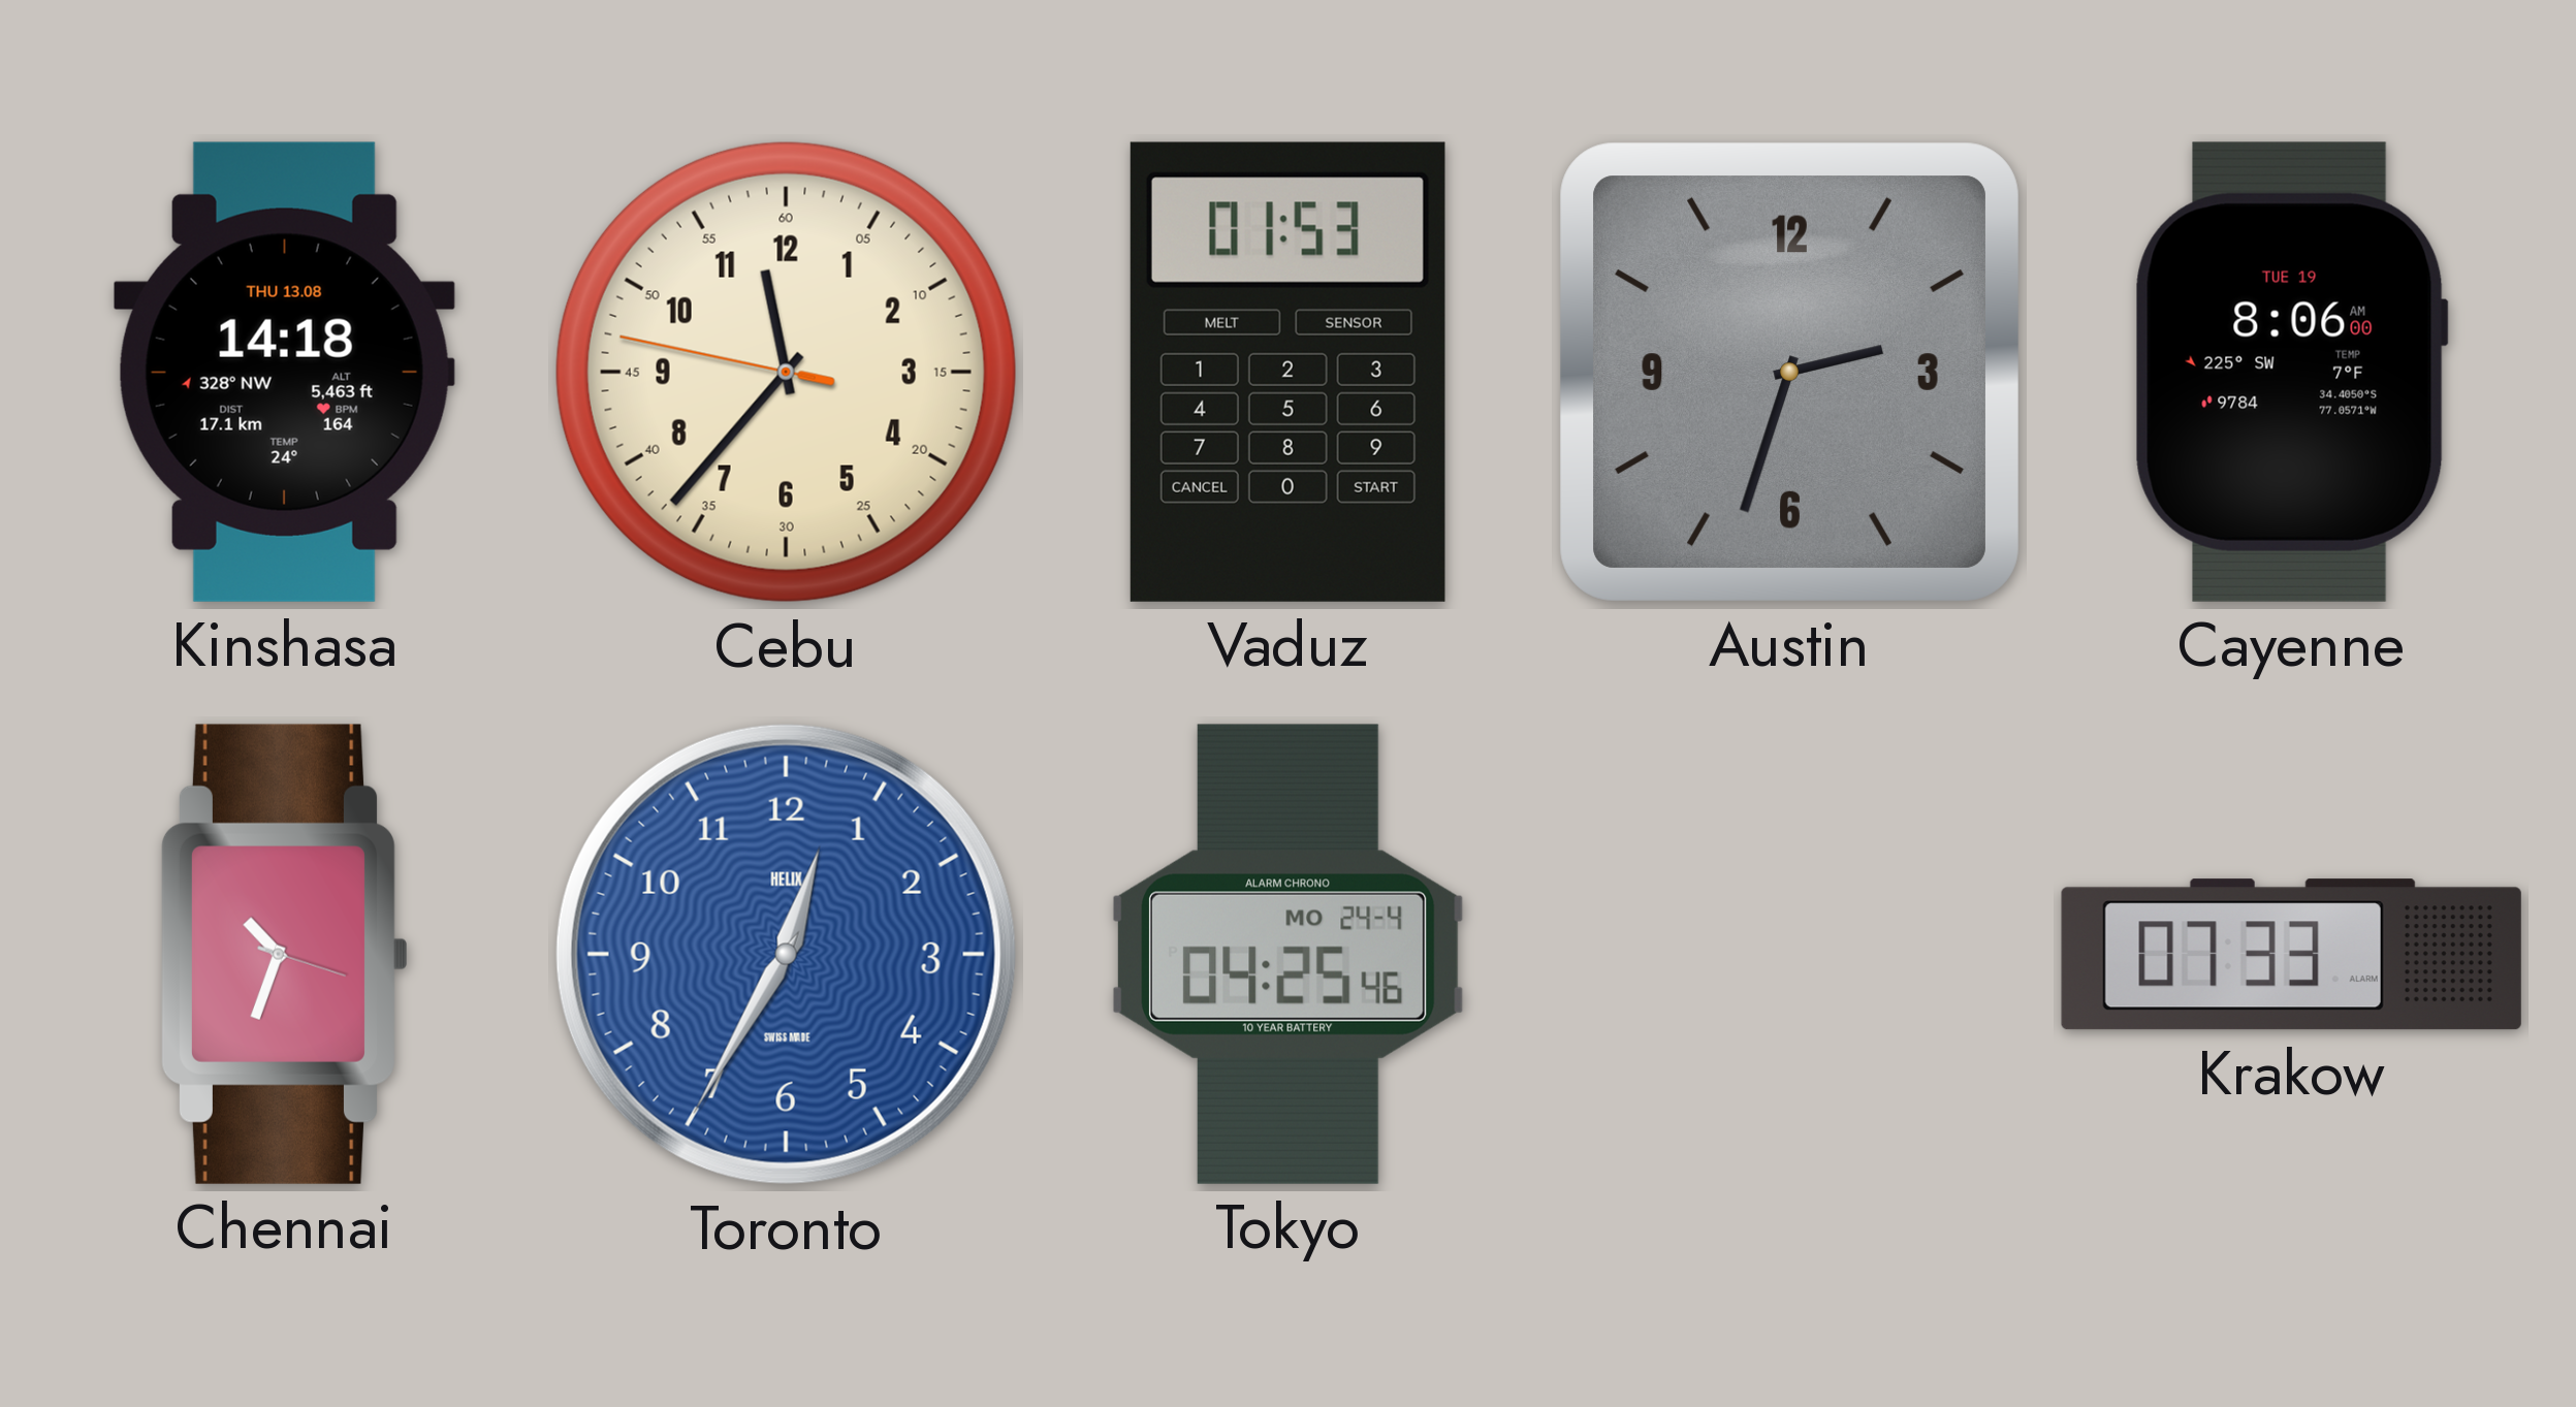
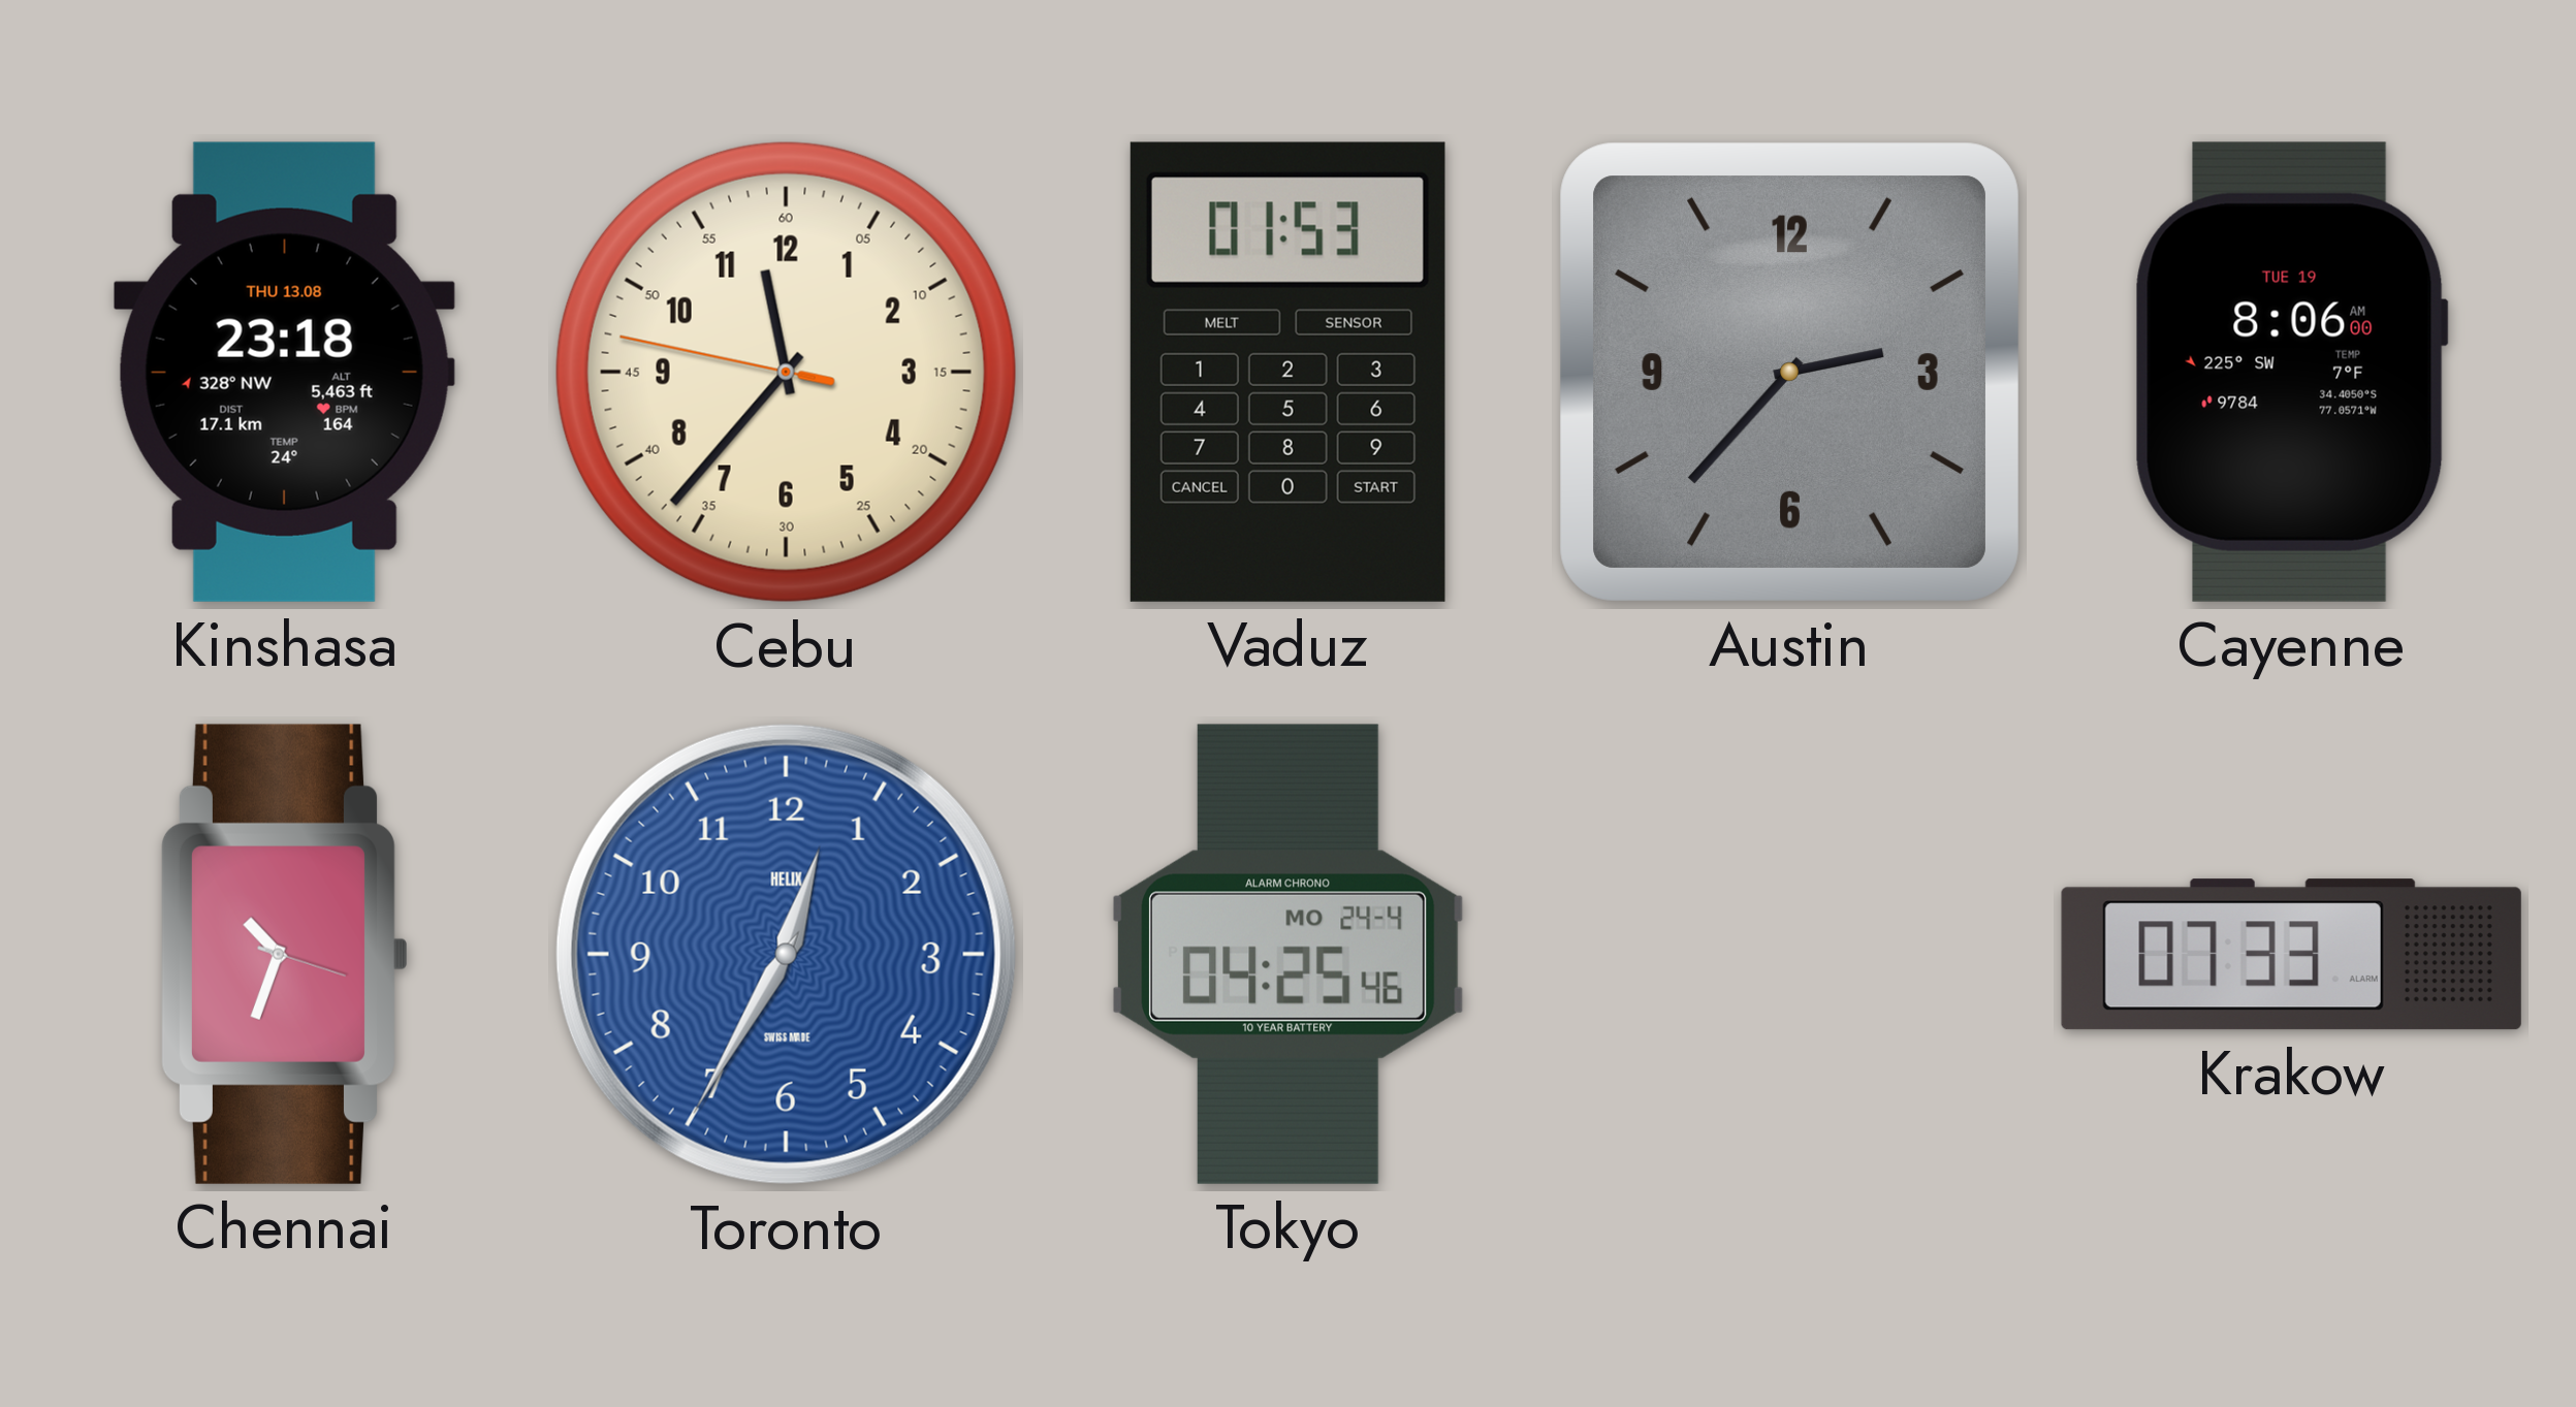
Kinshasa: 14:18 -> 23:18 (284, 372)
Austin: 2:33 -> 2:37 (1789, 372)
